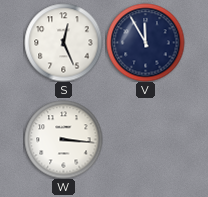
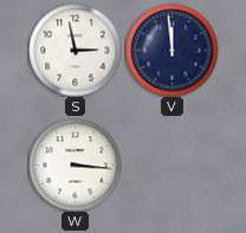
S: 12:26 -> 2:58 (75, 50)
V: 11:55 -> 11:59 (171, 50)
